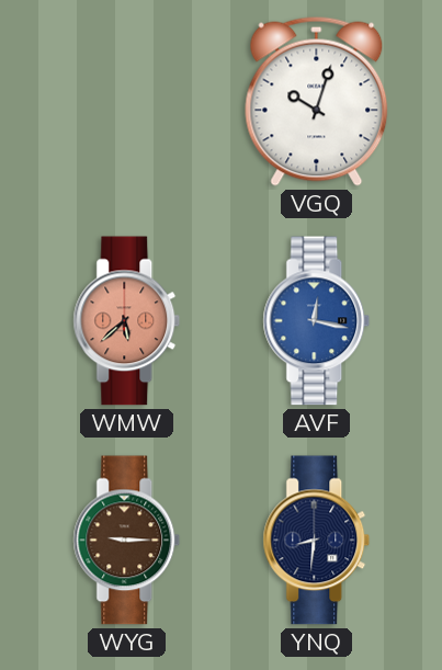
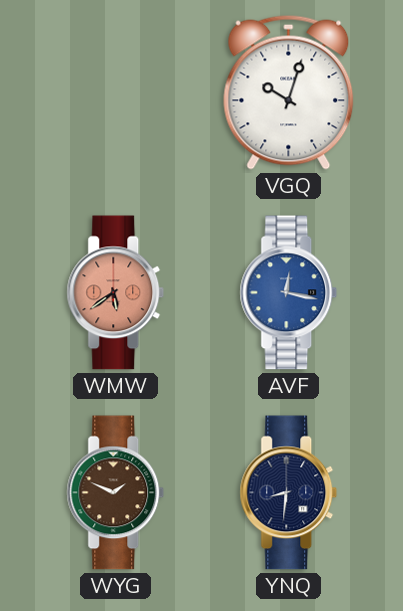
WMW: 5:38 -> 5:39 (116, 293)
WYG: 9:15 -> 1:49 (116, 493)
